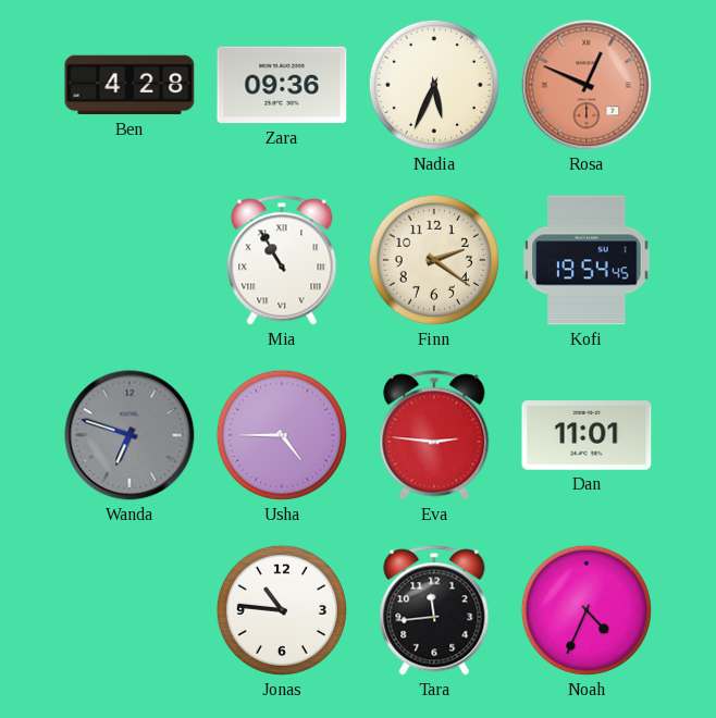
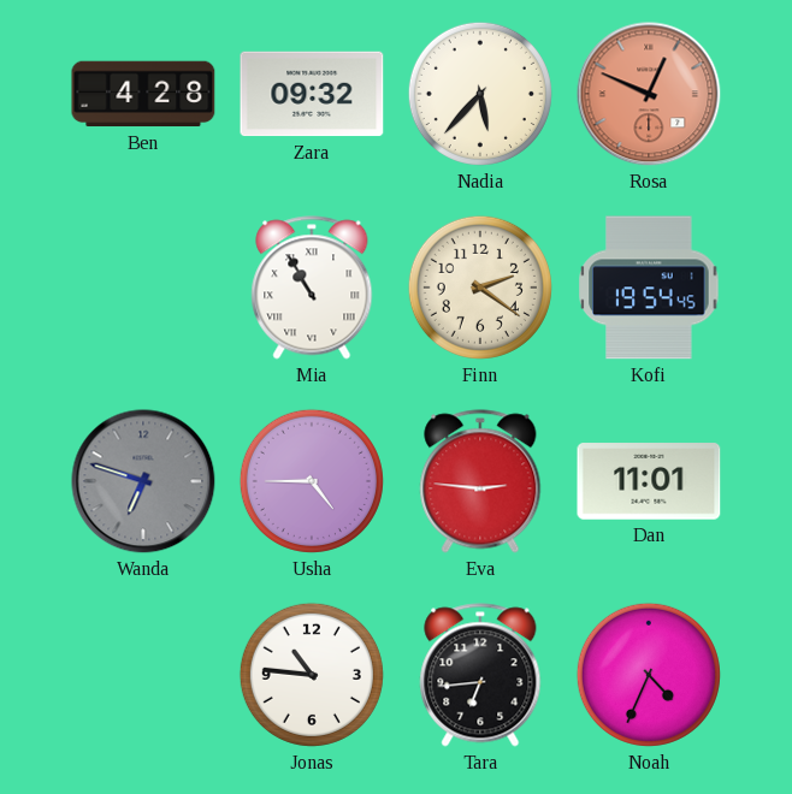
Zara: 09:36 -> 09:32 (312, 94)
Nadia: 5:34 -> 5:37 (480, 94)
Tara: 11:44 -> 6:44 (480, 675)
